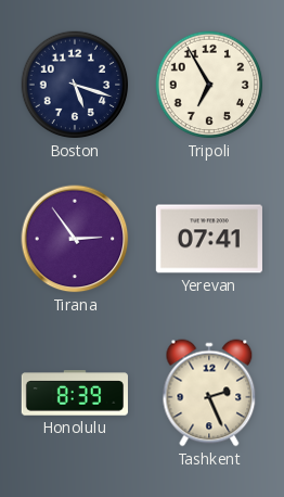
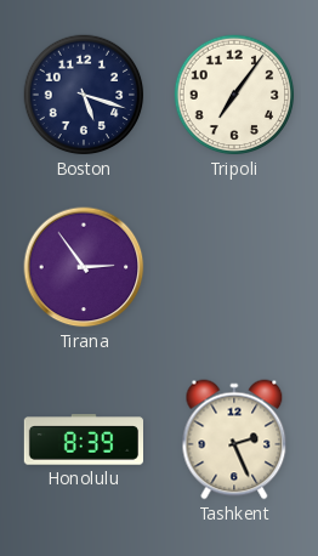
Tripoli: 6:55 -> 7:06 (234, 95)
Yerevan: 07:41 -> none (209, 239)
